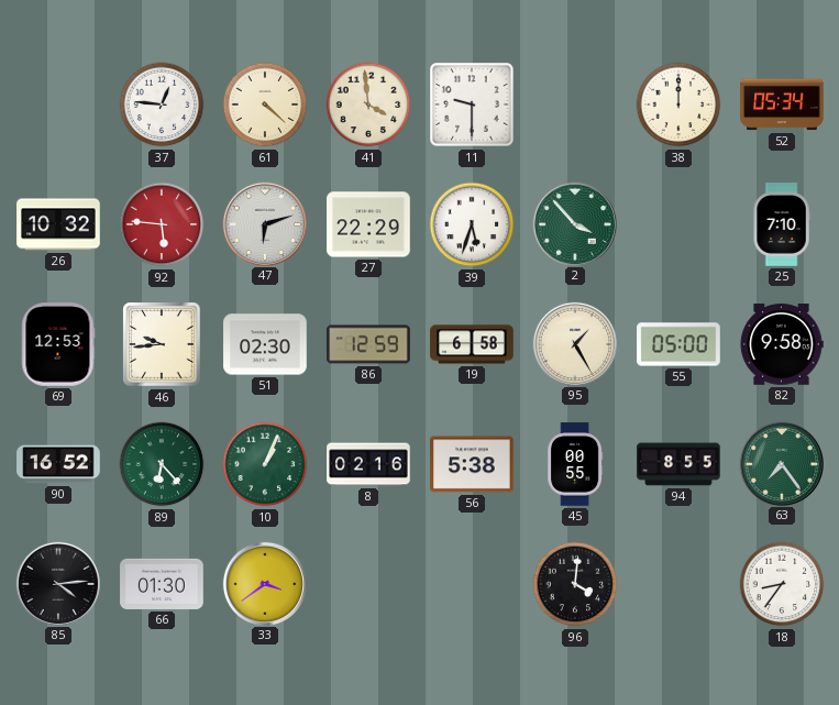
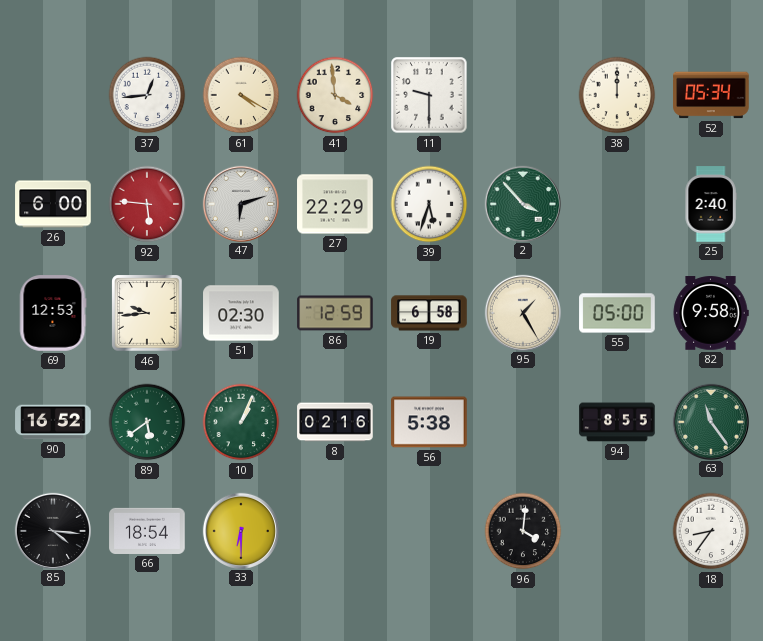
37: 12:46 -> 12:44 (147, 95)
61: 4:22 -> 4:20 (241, 95)
26: 10:32 -> 6:00 (53, 204)
25: 7:10 -> 2:40 (711, 204)
89: 6:23 -> 5:39 (147, 422)
45: 00:55 -> none (575, 464)
63: 7:24 -> 11:24 (710, 421)
85: 4:14 -> 4:16 (52, 530)
66: 01:30 -> 18:54 (147, 531)
33: 3:39 -> 6:30 (240, 530)
